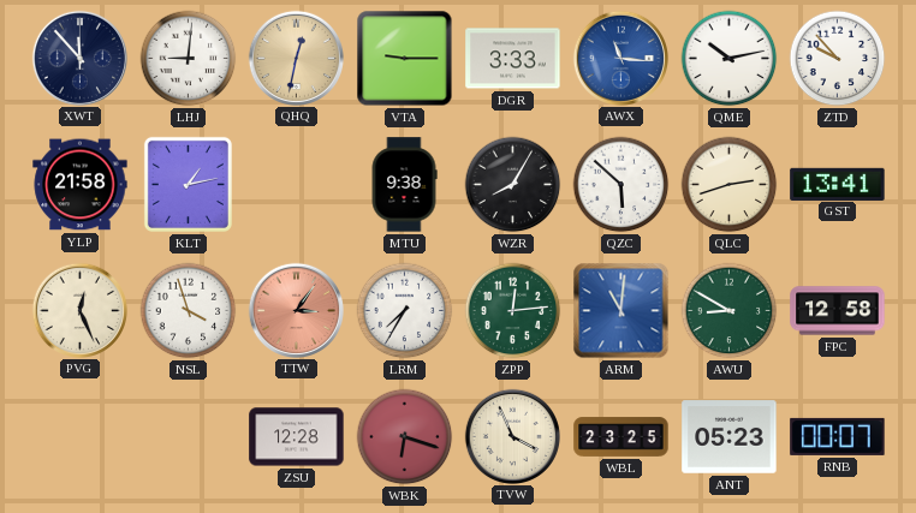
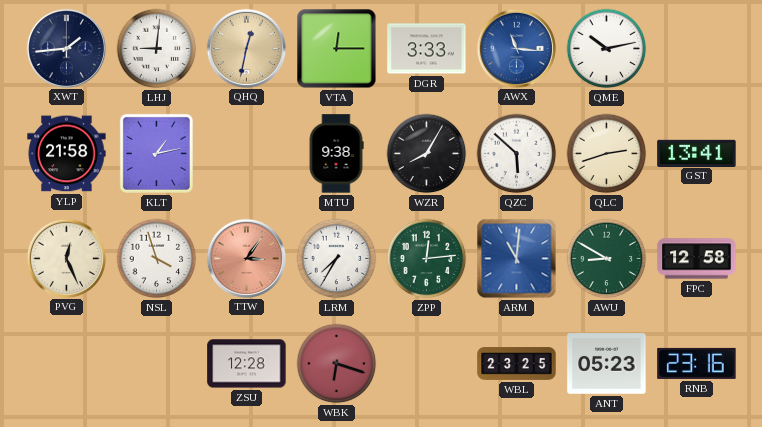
XWT: 11:53 -> 1:44 (66, 48)
VTA: 9:15 -> 12:15 (337, 49)
ZTD: 9:53 -> none (838, 59)
TVW: 3:56 -> none (512, 436)
RNB: 00:07 -> 23:16 (697, 363)
